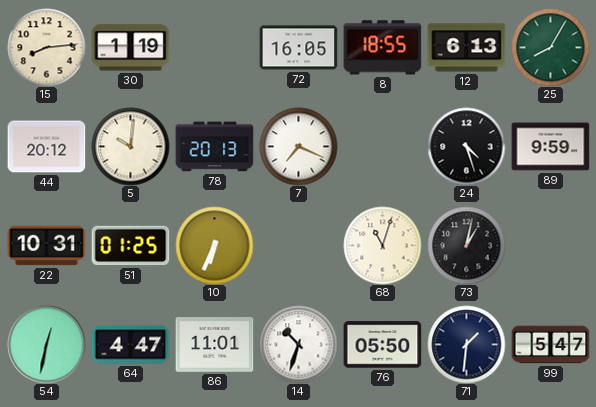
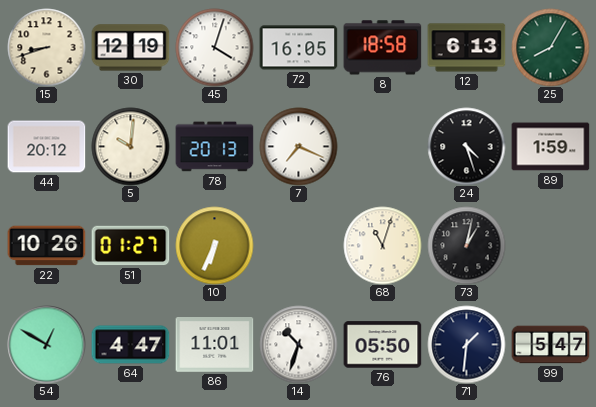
15: 8:14 -> 8:42 (46, 47)
30: 1:19 -> 12:19 (130, 48)
45: none -> 4:03 (214, 47)
8: 18:55 -> 18:58 (382, 48)
89: 9:59 -> 1:59 (550, 147)
22: 10:31 -> 10:26 (46, 246)
51: 01:25 -> 01:27 (130, 246)
54: 12:32 -> 12:50 (46, 344)
